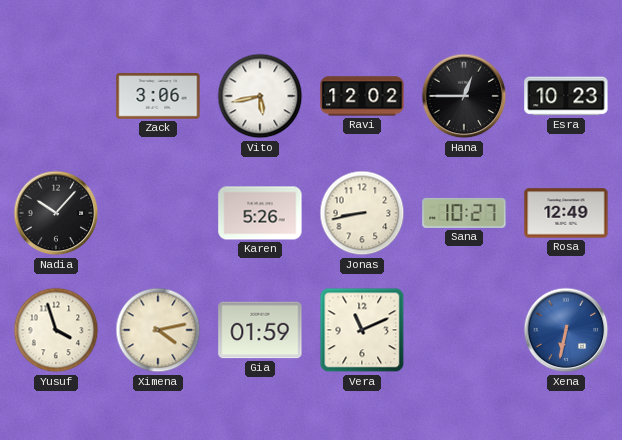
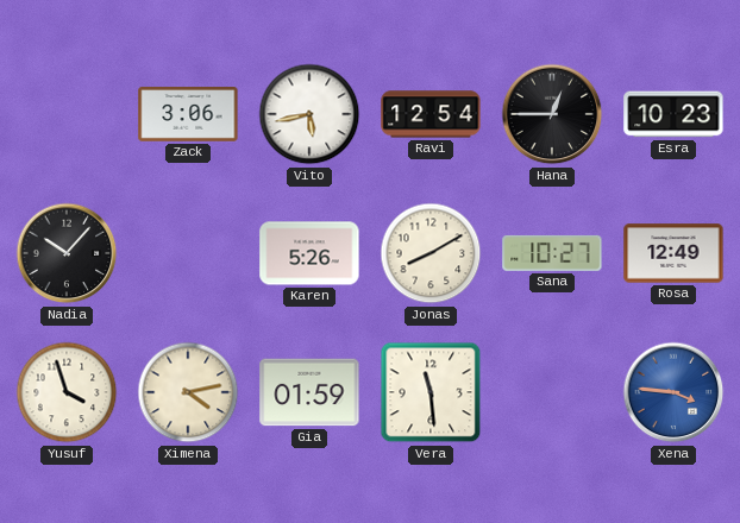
Ravi: 12:02 -> 12:54 (431, 114)
Jonas: 8:43 -> 8:10 (431, 253)
Vera: 11:11 -> 11:29 (431, 392)
Xena: 6:32 -> 3:46 (673, 392)
